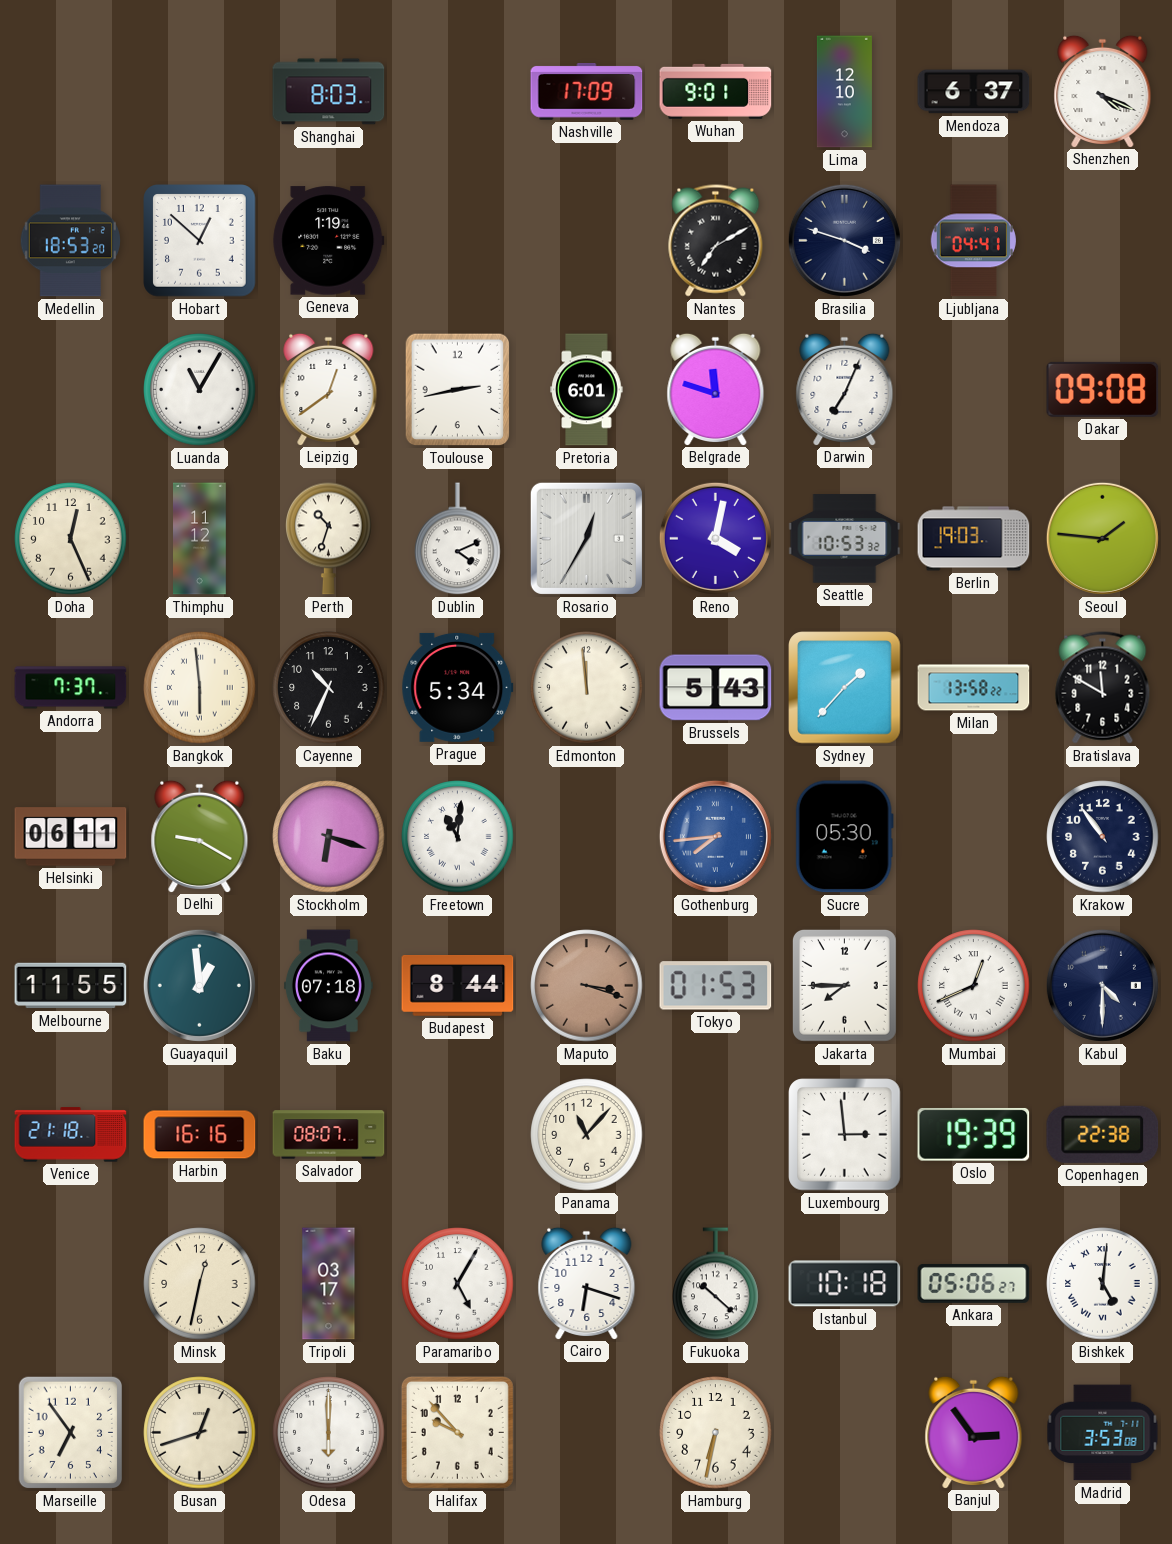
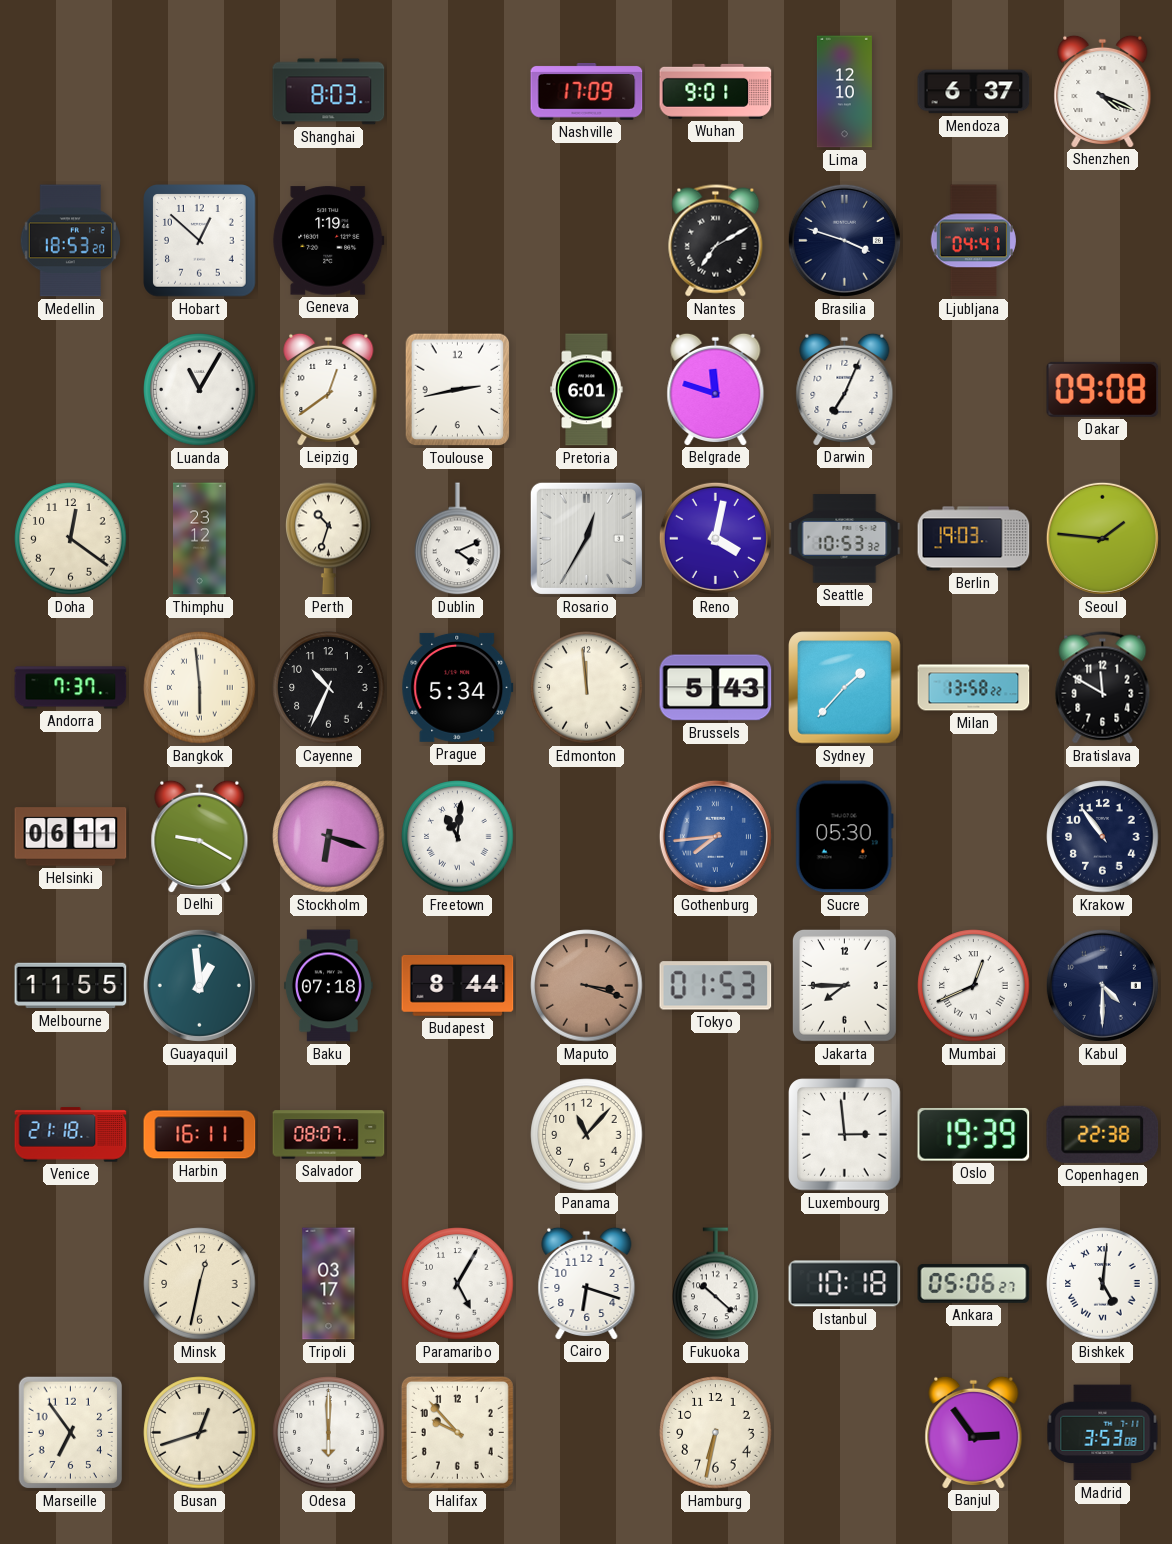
Doha: 12:26 -> 12:21 (71, 539)
Thimphu: 11:12 -> 23:12 (200, 539)
Harbin: 16:16 -> 16:11 (200, 1135)
